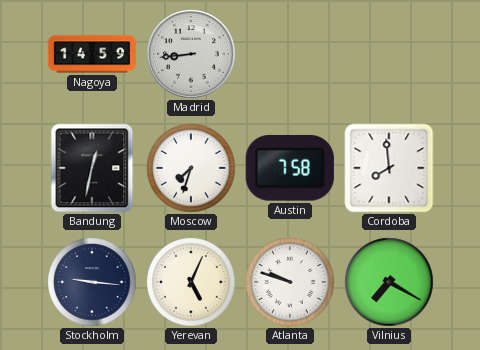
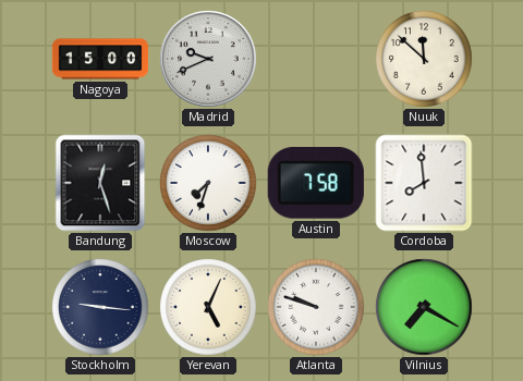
Nagoya: 14:59 -> 15:00 (100, 59)
Madrid: 8:44 -> 9:41 (208, 59)
Nuuk: none -> 11:52 (424, 59)
Bandung: 12:32 -> 12:27 (100, 183)
